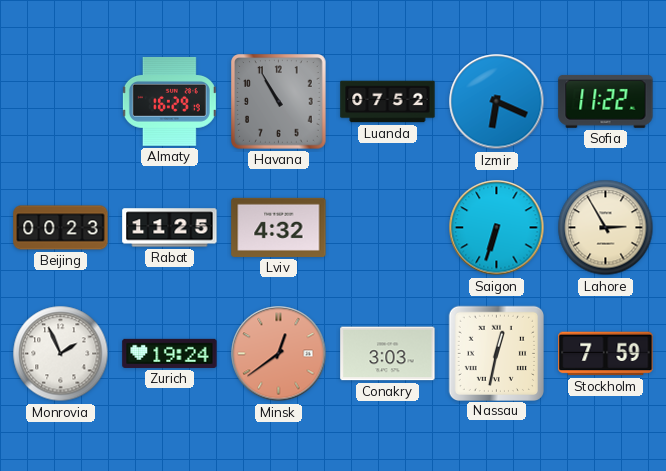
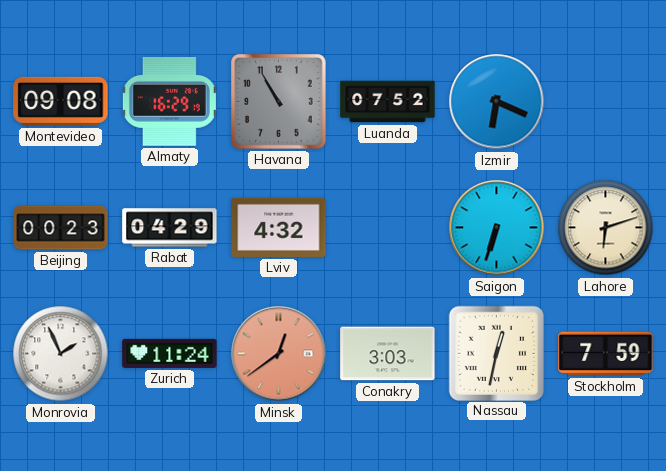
Montevideo: none -> 09:08 (61, 101)
Sofia: 11:22 -> none (606, 101)
Rabat: 11:25 -> 04:29 (170, 228)
Lahore: 2:55 -> 6:12 (606, 228)
Zurich: 19:24 -> 11:24 (170, 353)
